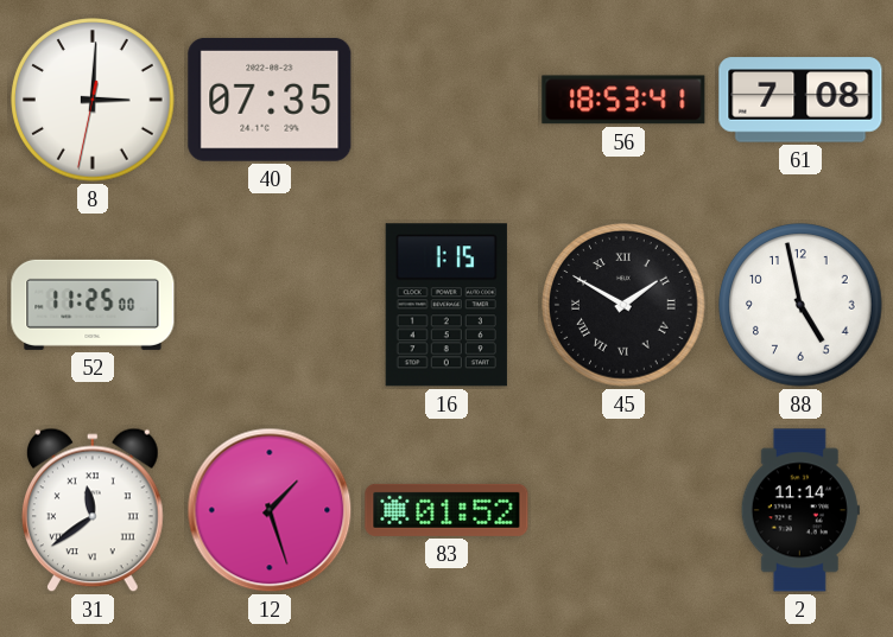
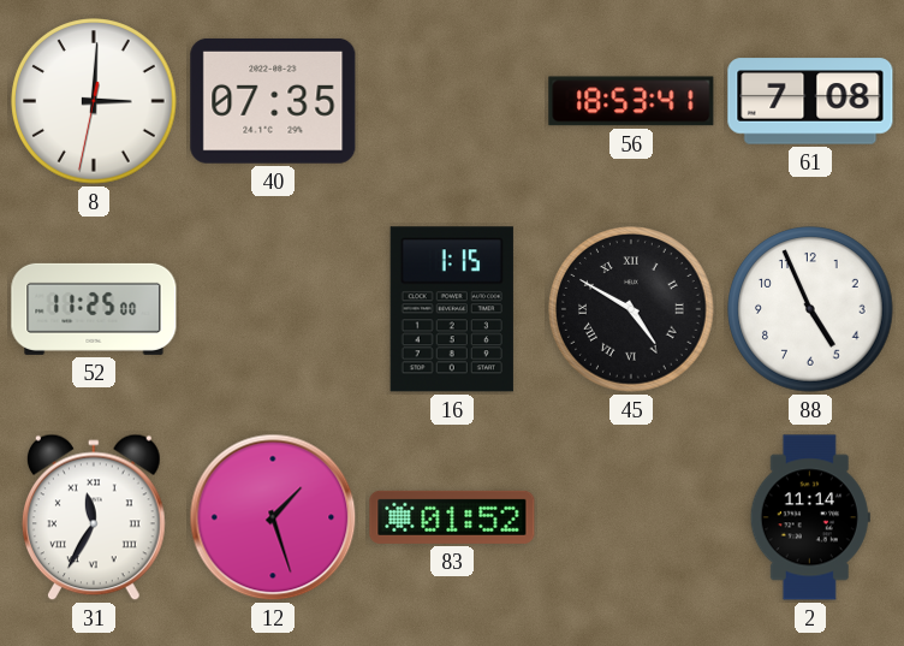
45: 1:50 -> 4:50 (631, 309)
88: 4:58 -> 4:56 (810, 309)
31: 11:39 -> 11:35 (94, 517)
